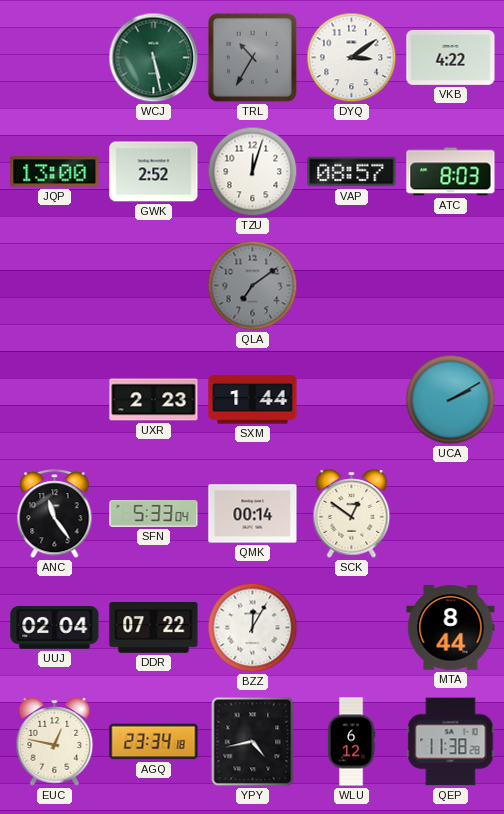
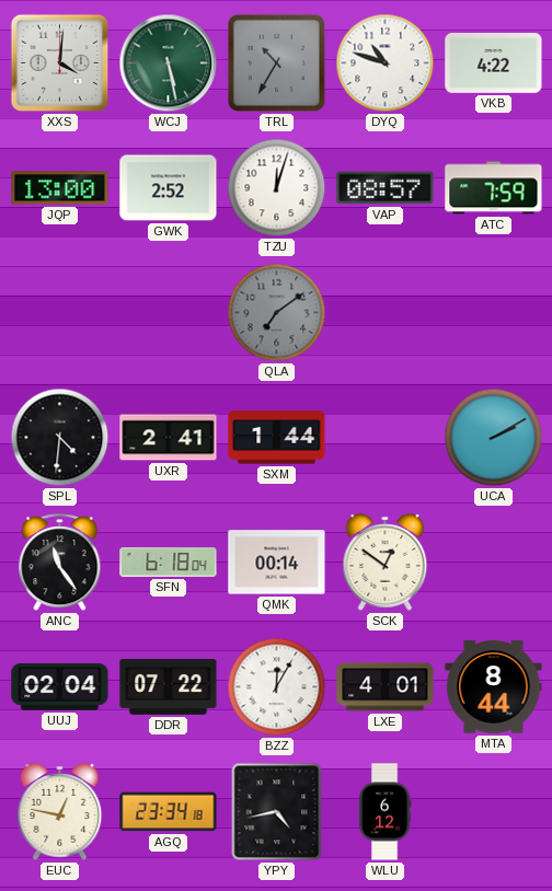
XXS: none -> 4:01 (60, 63)
DYQ: 3:09 -> 10:48 (386, 63)
ATC: 8:03 -> 7:59 (494, 188)
SPL: none -> 4:31 (60, 438)
UXR: 2:23 -> 2:41 (169, 438)
SFN: 5:33 -> 6:18 (169, 563)
LXE: none -> 4:01 (386, 687)
QEP: 11:38 -> none (451, 742)
